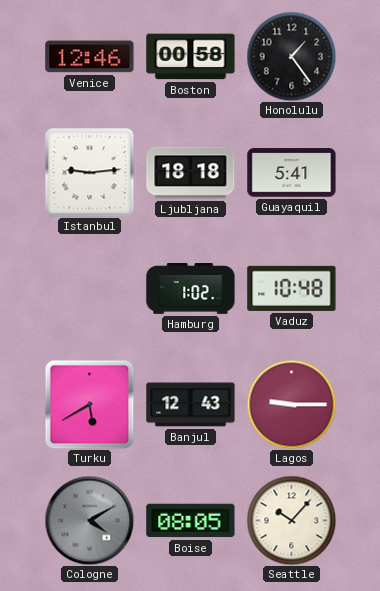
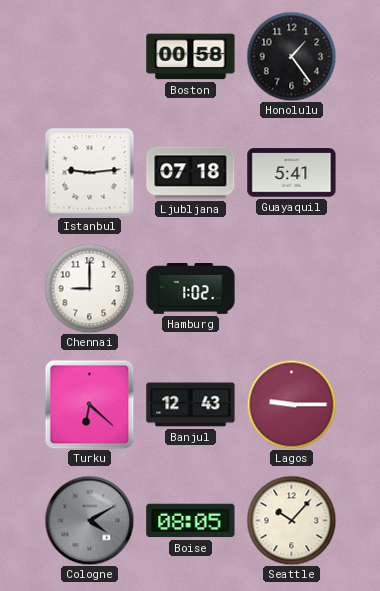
Venice: 12:46 -> none (90, 57)
Ljubljana: 18:18 -> 07:18 (191, 173)
Chennai: none -> 9:00 (89, 288)
Vaduz: 10:48 -> none (292, 288)
Turku: 5:40 -> 6:22 (89, 404)
